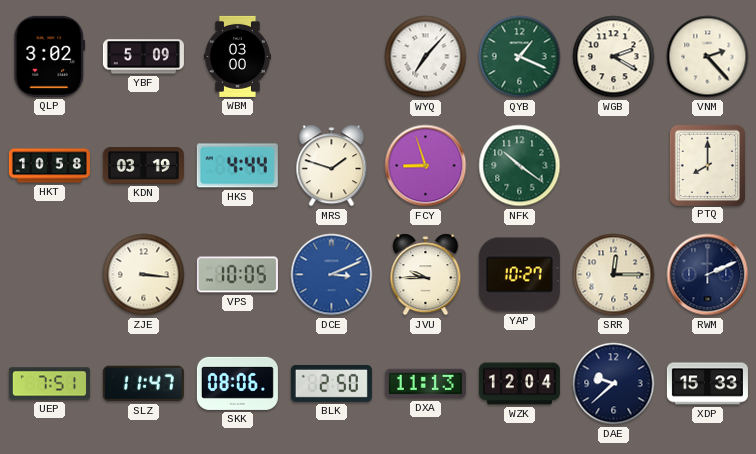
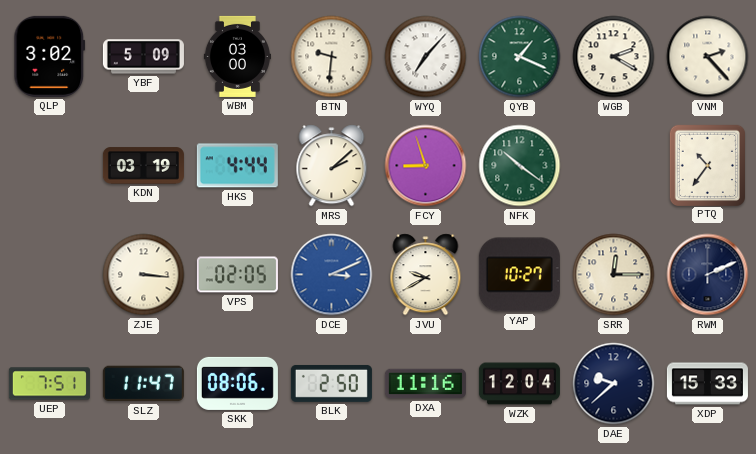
BTN: none -> 9:31 (332, 57)
HKT: 10:58 -> none (49, 166)
MRS: 1:48 -> 2:08 (332, 166)
PTQ: 8:00 -> 10:36 (707, 165)
VPS: 10:05 -> 02:05 (237, 275)
JVU: 9:45 -> 9:40 (426, 275)
DXA: 11:13 -> 11:16 (425, 384)
